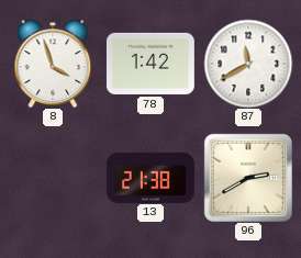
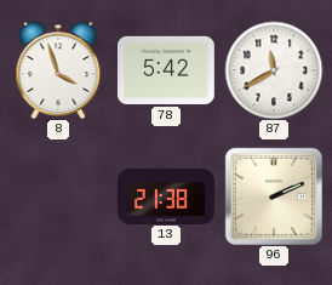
78: 1:42 -> 5:42 (166, 70)
96: 2:40 -> 2:11 (274, 196)
